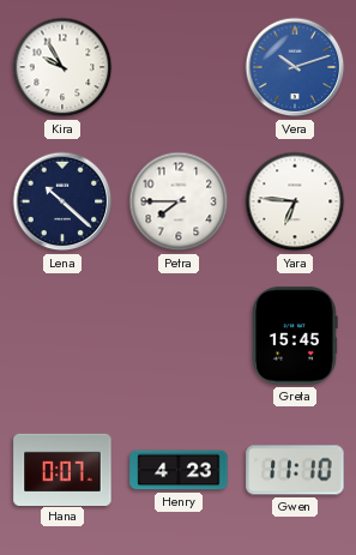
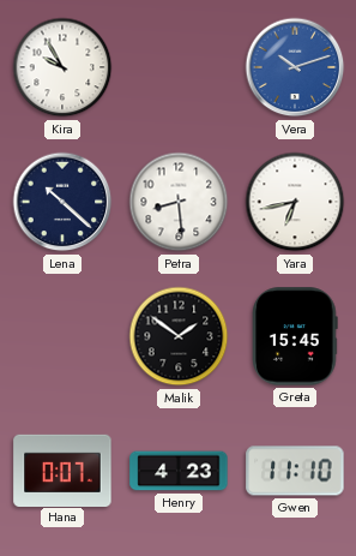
Petra: 7:45 -> 8:29 (179, 202)
Yara: 6:46 -> 6:43 (295, 202)
Malik: none -> 1:51 (179, 336)
